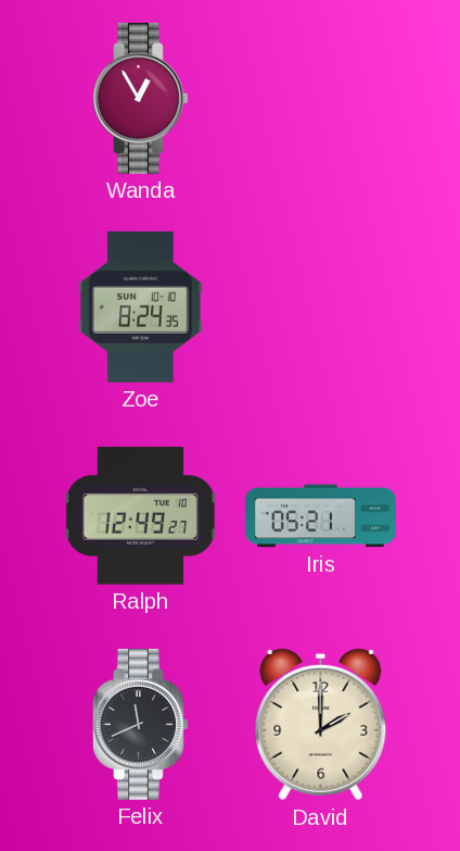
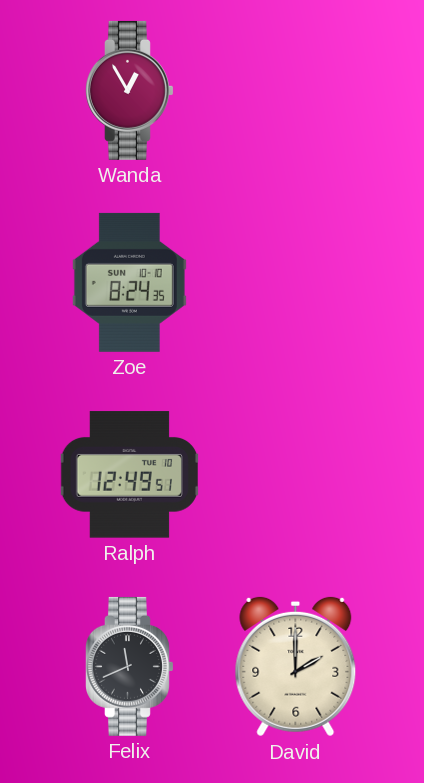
Ralph: 12:49:27 -> 12:49:51 (129, 475)
Iris: 05:21 -> none (320, 516)
